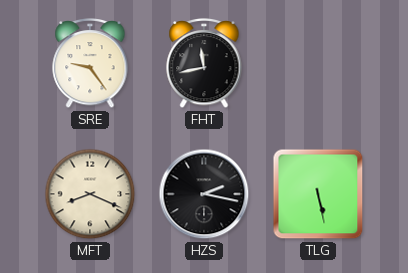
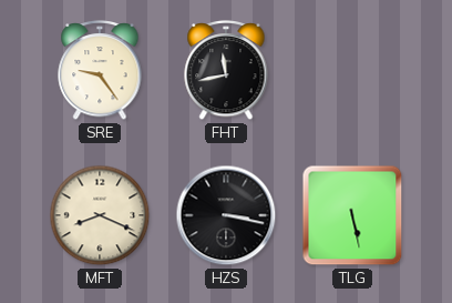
HZS: 2:17 -> 3:17 (226, 215)
